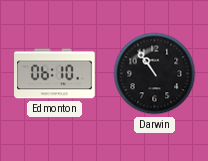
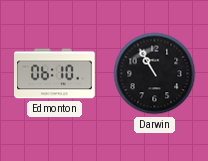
Darwin: 10:54 -> 10:55 (155, 74)
